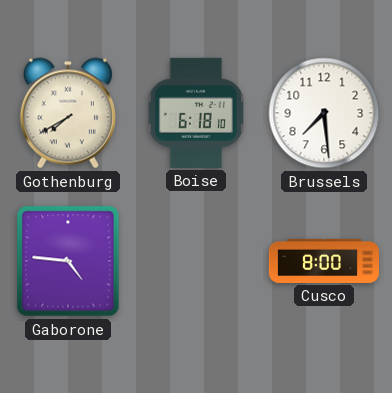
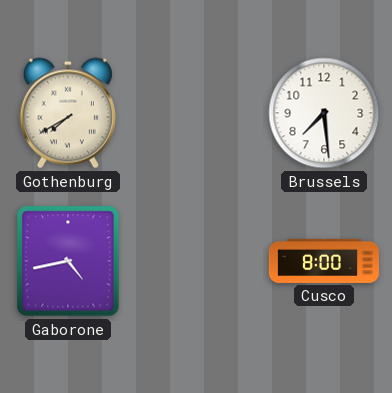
Boise: 6:18 -> none (196, 113)
Gaborone: 4:46 -> 4:43 (68, 261)
